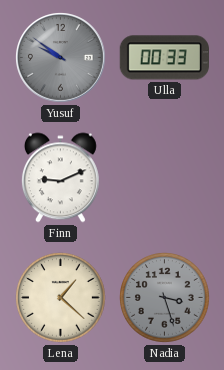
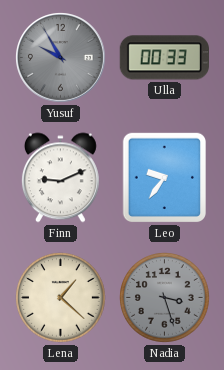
Yusuf: 9:51 -> 9:55 (61, 58)
Leo: none -> 9:36 (164, 178)
